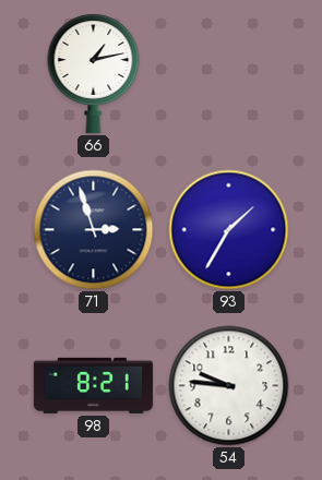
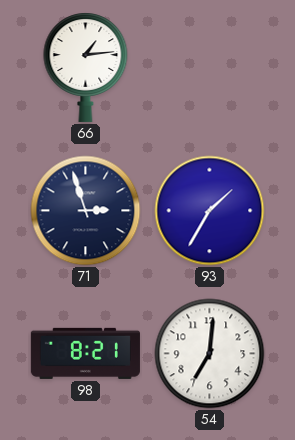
66: 1:13 -> 1:14 (86, 67)
54: 9:46 -> 7:01 (210, 354)
